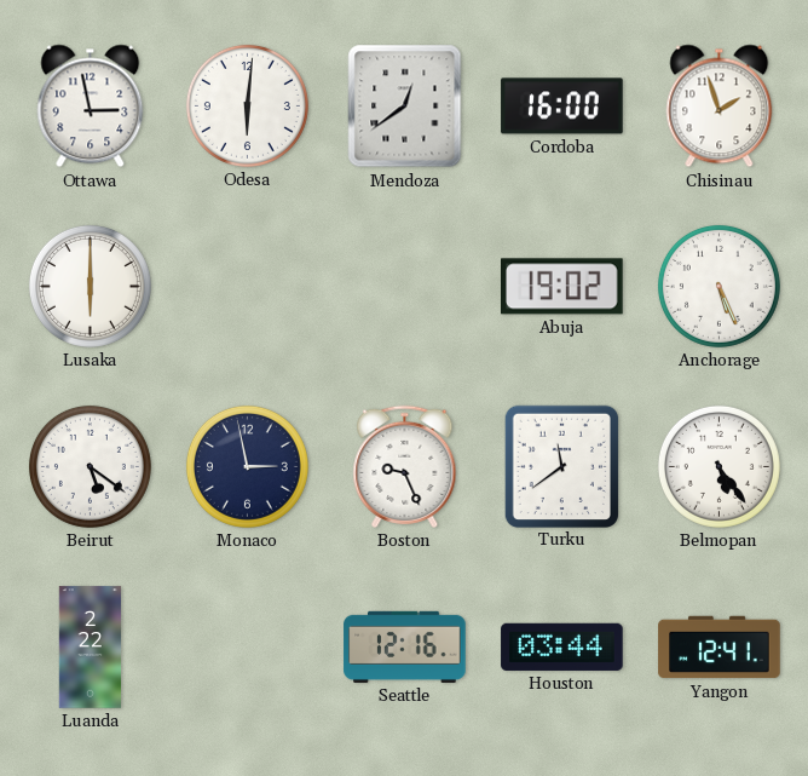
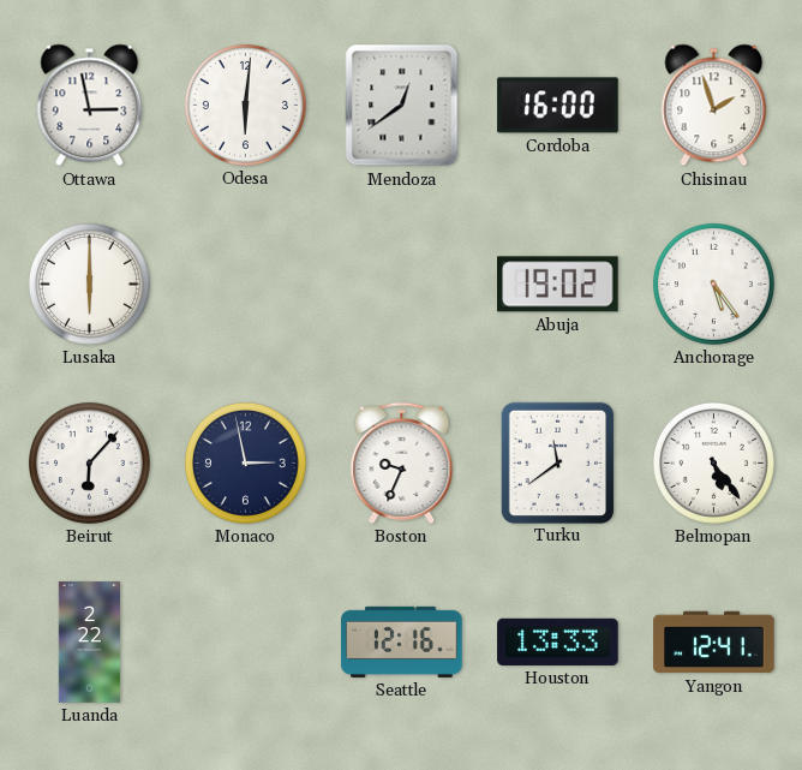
Anchorage: 5:26 -> 5:24 (713, 283)
Beirut: 5:21 -> 6:07 (89, 462)
Boston: 9:26 -> 9:34 (402, 462)
Houston: 03:44 -> 13:33 (558, 641)
